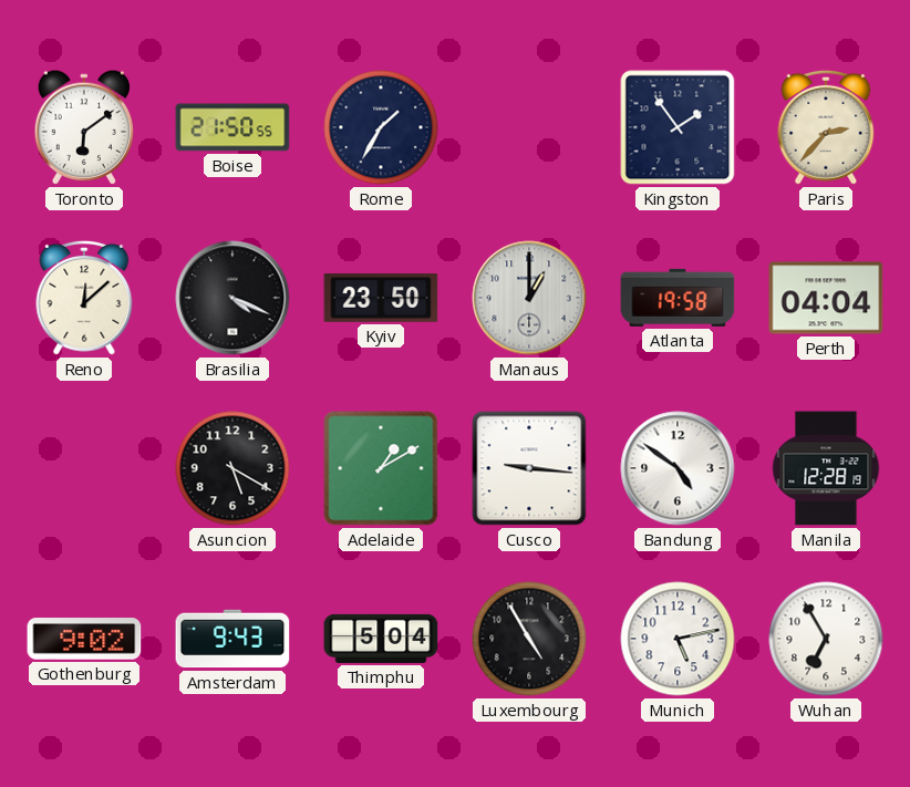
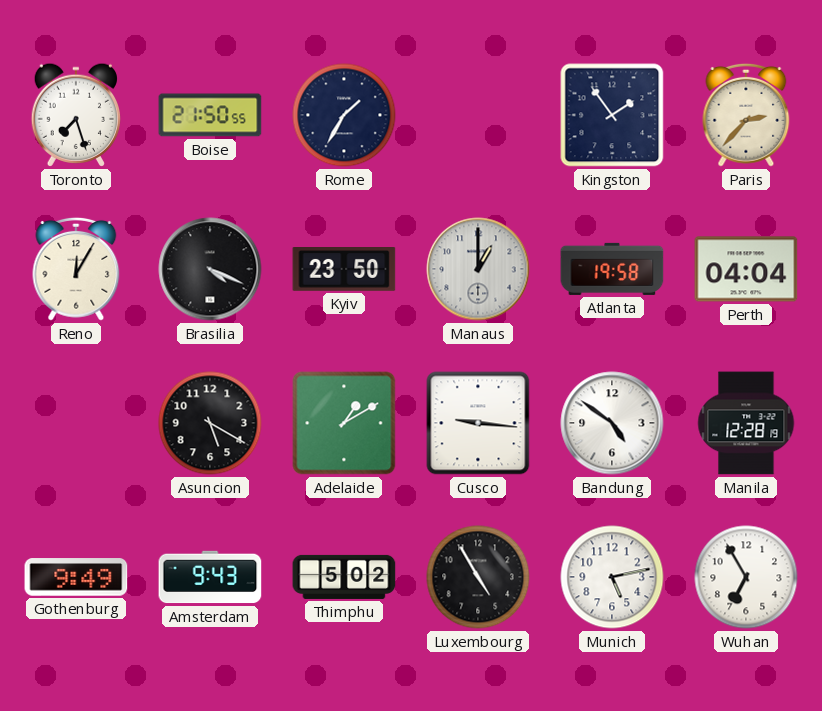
Toronto: 6:09 -> 7:27 (75, 115)
Reno: 12:08 -> 12:05 (76, 269)
Gothenburg: 9:02 -> 9:49 (76, 577)
Thimphu: 5:04 -> 5:02 (344, 577)
